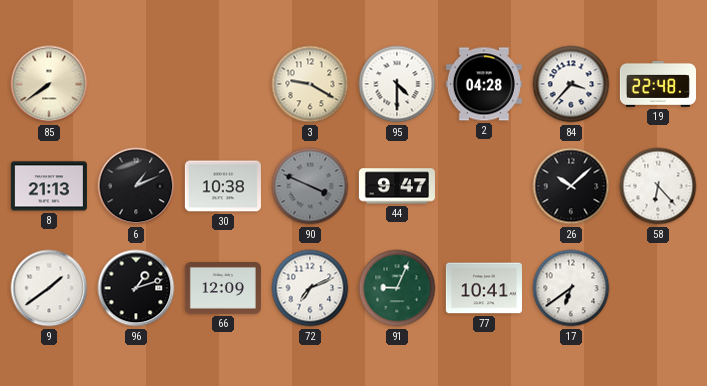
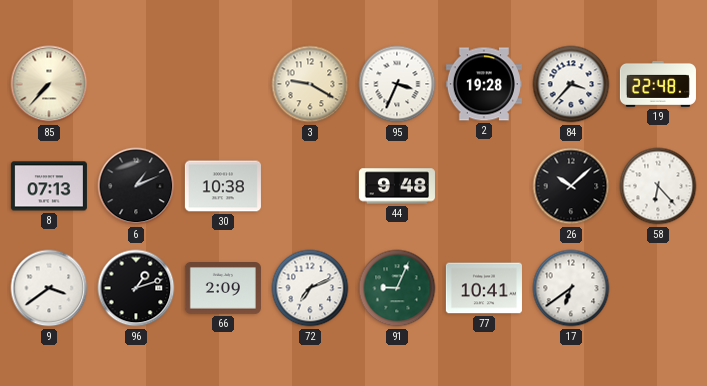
85: 7:39 -> 7:37 (49, 84)
95: 4:30 -> 3:34 (397, 84)
2: 04:28 -> 19:28 (484, 84)
8: 21:13 -> 07:13 (49, 186)
90: 3:49 -> none (310, 186)
44: 9:47 -> 9:48 (397, 186)
9: 1:39 -> 3:39 (49, 288)
66: 12:09 -> 2:09 (223, 289)
